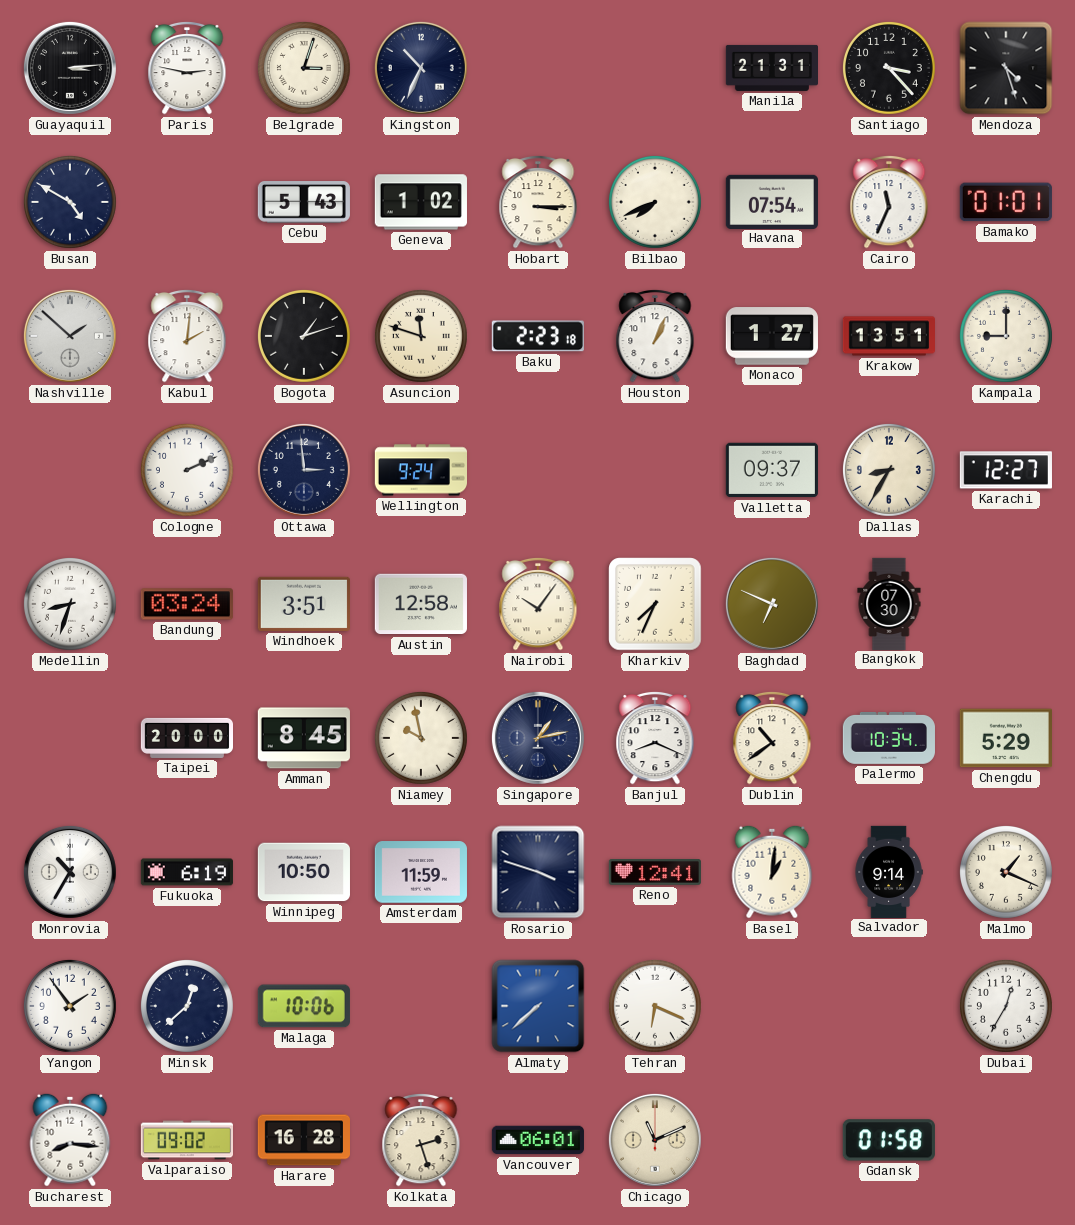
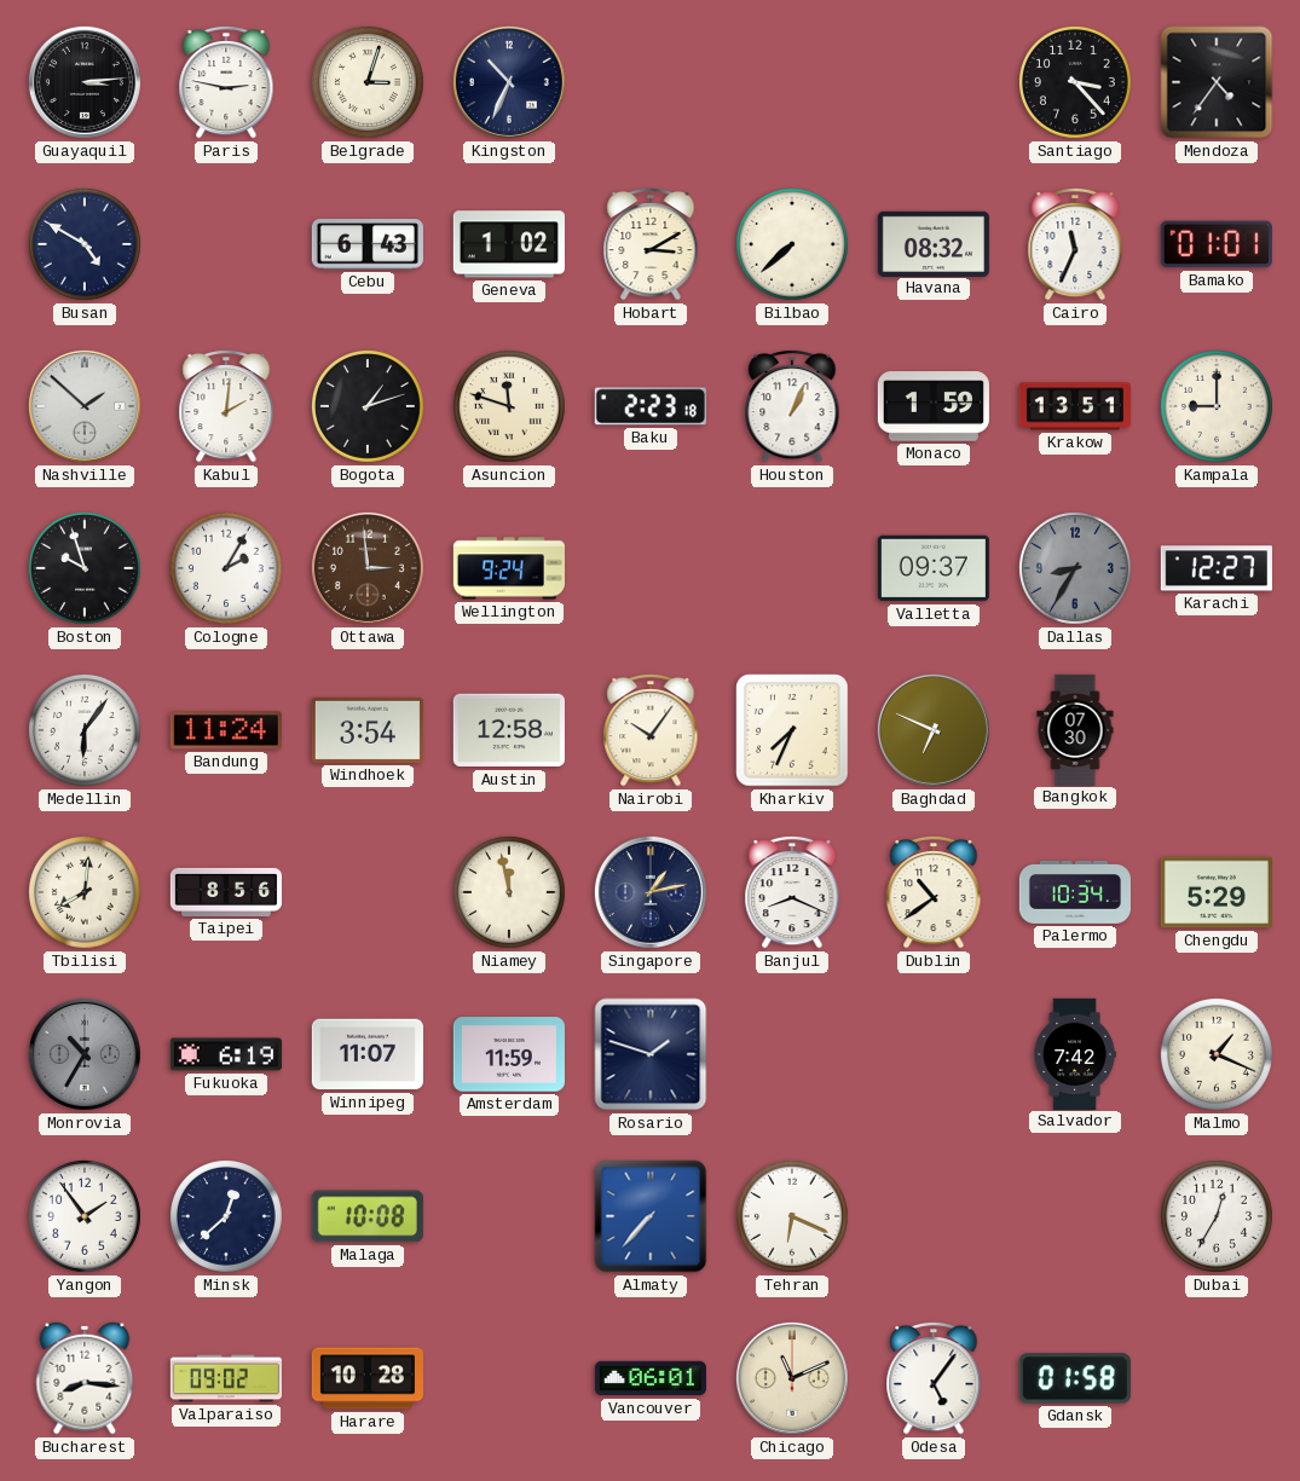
Manila: 21:31 -> none (771, 68)
Mendoza: 4:27 -> 4:36 (1217, 82)
Cebu: 5:43 -> 6:43 (368, 244)
Hobart: 3:15 -> 3:10 (651, 244)
Bilbao: 7:41 -> 7:38 (792, 244)
Havana: 07:54 -> 08:32 (934, 243)
Monaco: 1:27 -> 1:59 (934, 406)
Boston: none -> 9:57 (85, 568)
Cologne: 2:11 -> 2:05 (226, 568)
Ottawa dial: navy -> brown (368, 568)
Dallas dial: cream -> grey (1075, 568)
Medellin: 8:33 -> 6:06 (85, 730)
Bandung: 03:24 -> 11:24 (226, 730)
Windhoek: 3:51 -> 3:54 (368, 730)
Tbilisi: none -> 8:01 (85, 892)
Taipei: 20:00 -> 8:56 (225, 892)
Amman: 8:45 -> none (304, 738)
Niamey: 9:58 -> 11:58 (509, 892)
Monrovia dial: white -> grey (85, 1054)
Winnipeg: 10:50 -> 11:07 (368, 1054)
Rosario: 3:48 -> 1:48 (651, 1054)
Reno: 12:41 -> none (655, 873)
Basel: 1:01 -> none (772, 872)
Salvador: 9:14 -> 7:42 (1075, 1053)
Malaga: 10:06 -> 10:08 (368, 1216)
Almaty: 7:38 -> 7:37 (651, 1216)
Harare: 16:28 -> 10:28 (368, 1378)
Kolkata: 2:27 -> none (421, 1140)
Odesa: none -> 5:06 (934, 1378)
